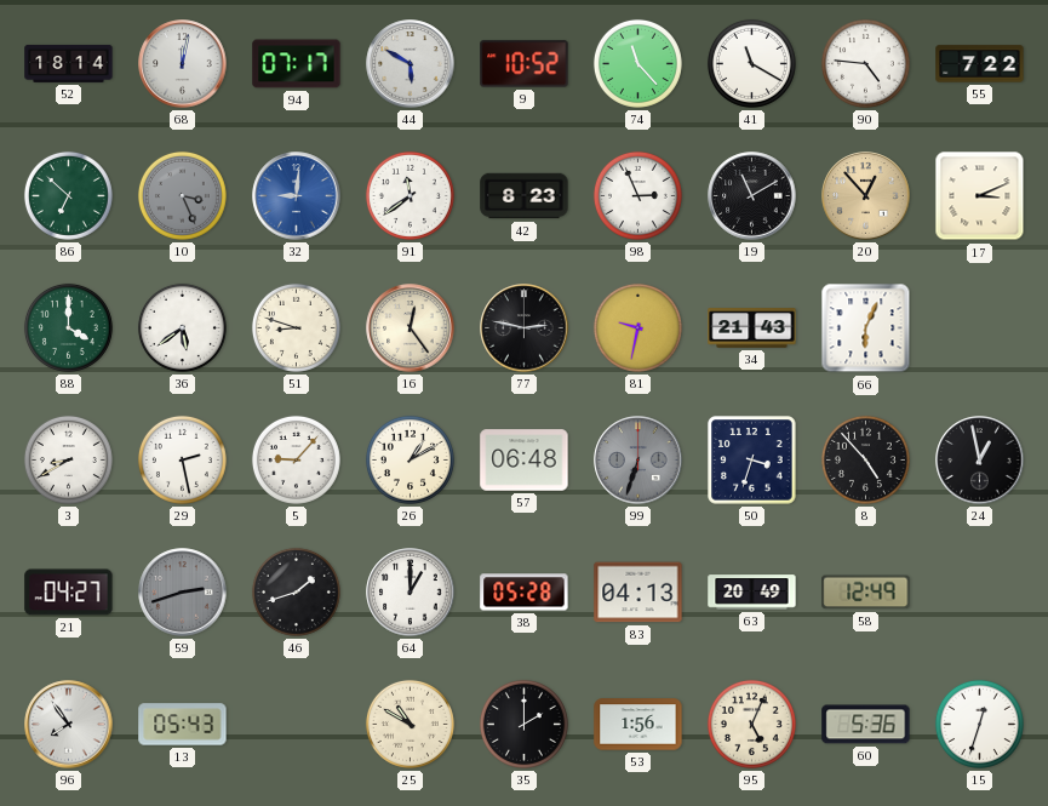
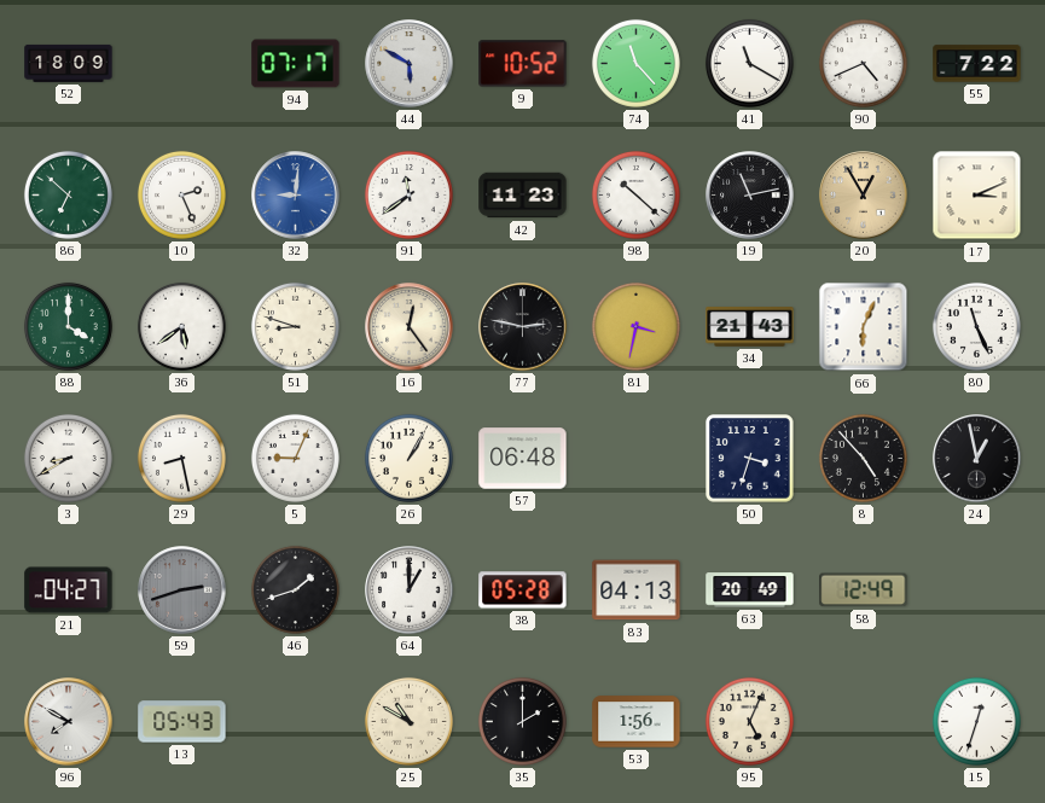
52: 18:14 -> 18:09 (69, 63)
68: 12:02 -> none (183, 64)
90: 4:46 -> 4:41 (863, 63)
10: 3:26 -> 2:26 (181, 194)
10 dial: grey -> white (181, 194)
42: 8:23 -> 11:23 (523, 196)
98: 2:56 -> 10:22 (635, 194)
19: 11:10 -> 11:13 (750, 196)
20: 12:53 -> 12:55 (864, 196)
81: 9:32 -> 3:32 (635, 326)
80: none -> 11:26 (976, 326)
29: 2:28 -> 8:28 (181, 458)
5: 9:07 -> 9:04 (295, 458)
26: 1:10 -> 1:05 (408, 458)
99: 6:33 -> none (638, 461)
96: 7:54 -> 7:50 (69, 722)
60: 5:36 -> none (866, 725)
